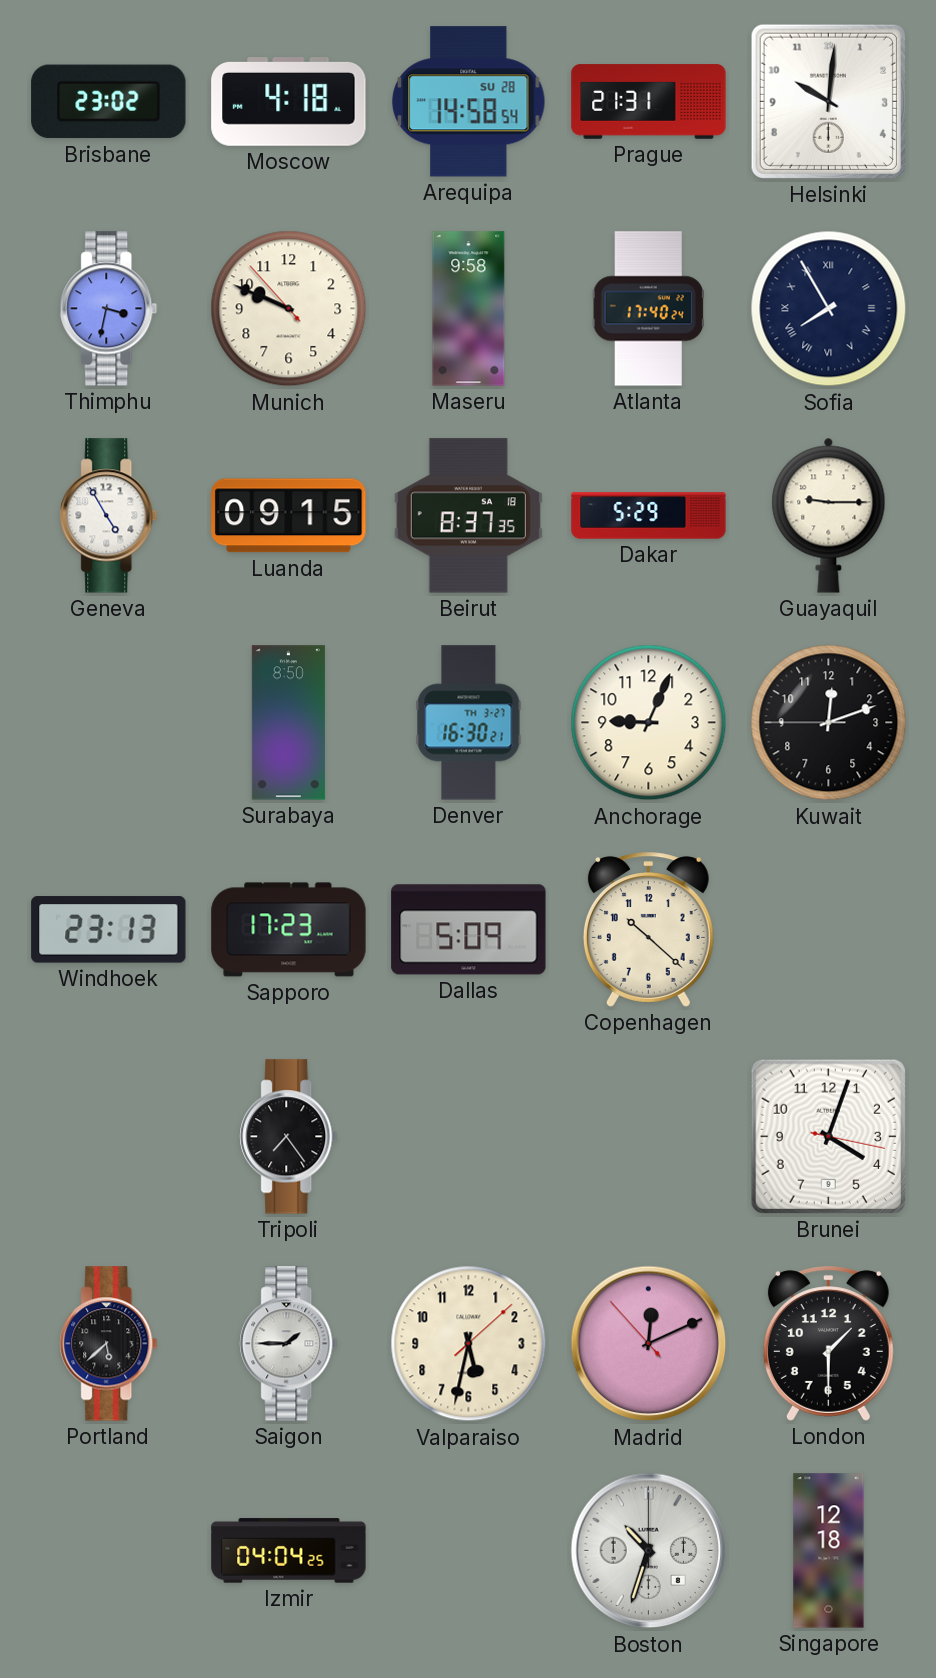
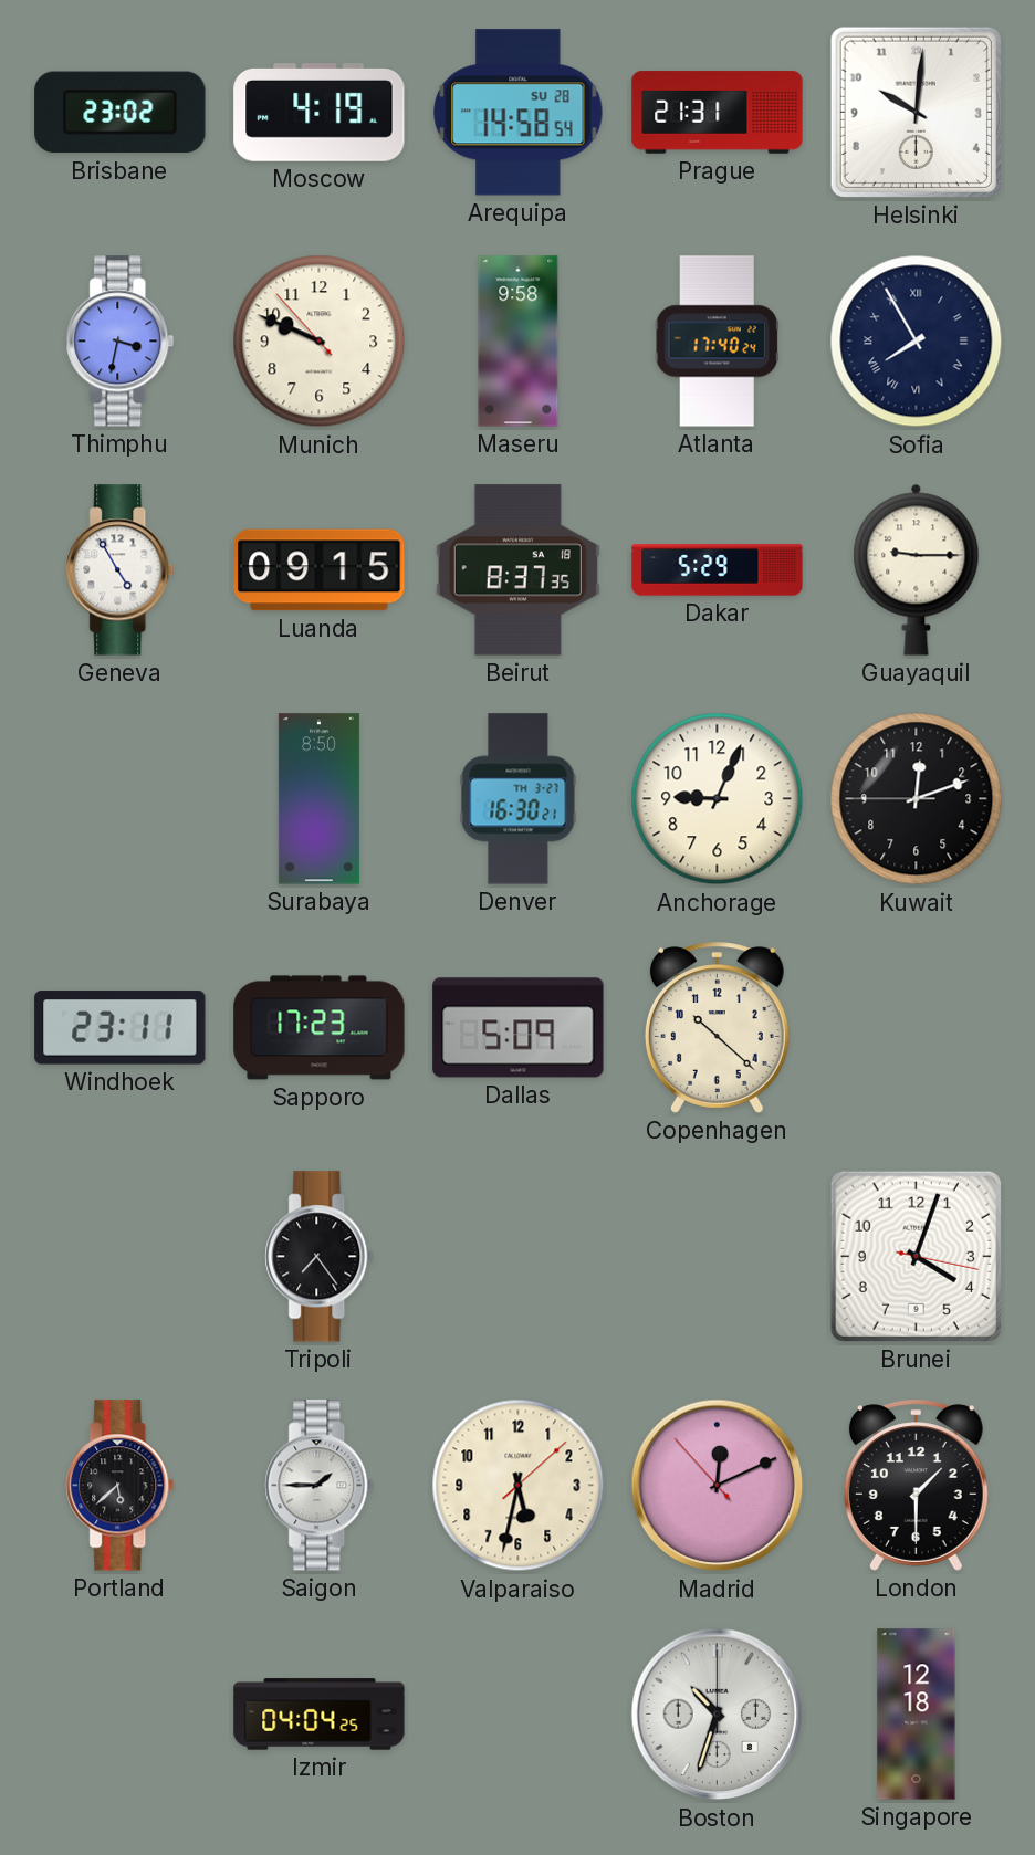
Moscow: 4:18 -> 4:19 (320, 113)
Windhoek: 23:13 -> 23:11 (121, 1028)
